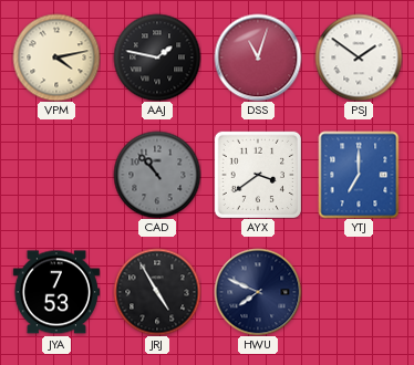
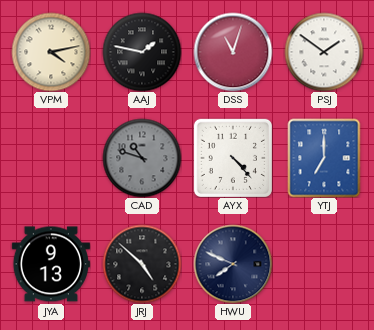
CAD: 10:53 -> 10:48 (142, 158)
AYX: 3:39 -> 4:23 (233, 158)
JYA: 7:53 -> 9:13 (51, 264)
JRJ: 4:55 -> 4:52 (142, 264)
